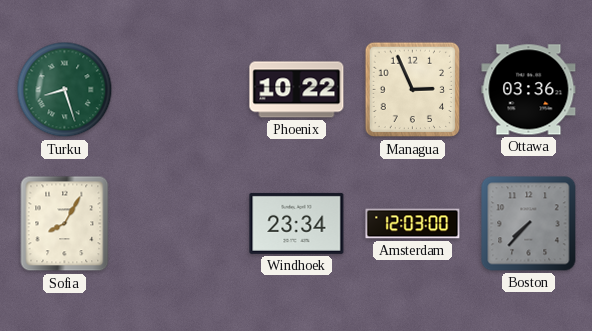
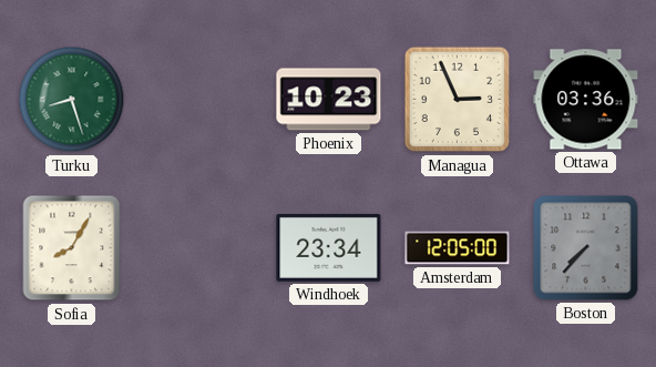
Phoenix: 10:22 -> 10:23 (329, 100)
Amsterdam: 12:03 -> 12:05 (458, 248)
